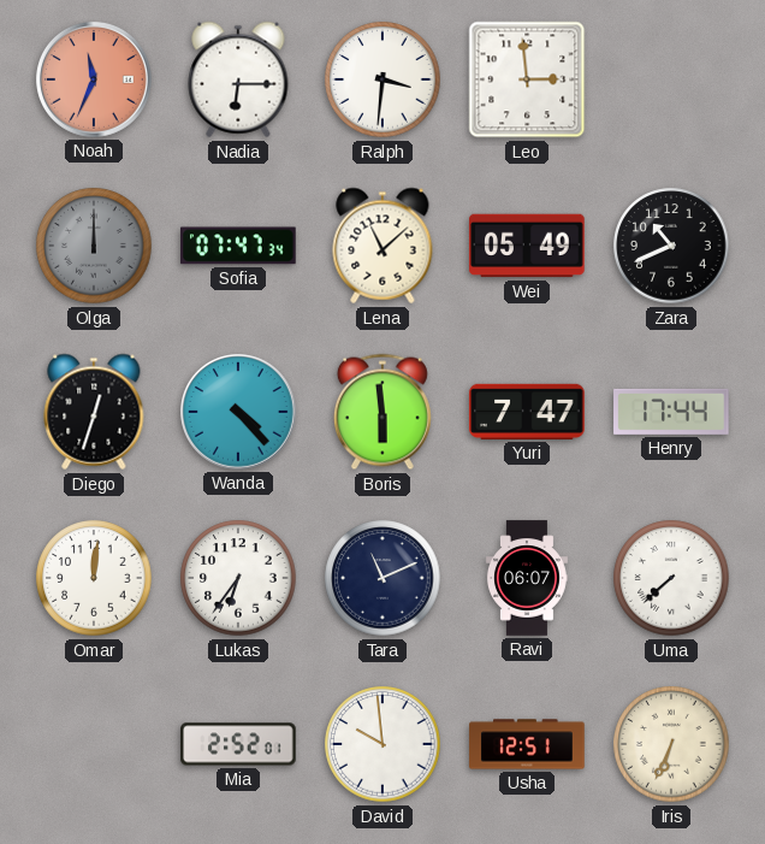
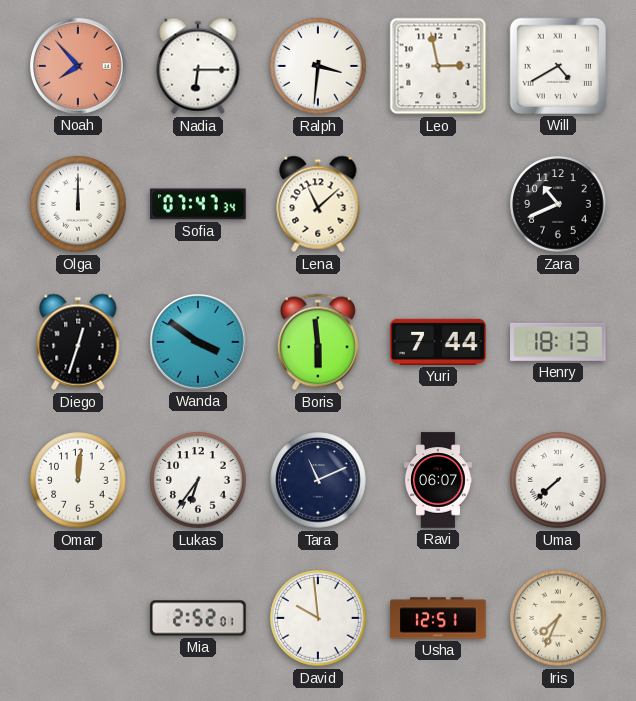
Noah: 11:34 -> 7:53 (79, 67)
Leo: 2:59 -> 2:58 (438, 66)
Will: none -> 4:40 (558, 66)
Olga dial: grey -> white (78, 204)
Wei: 05:49 -> none (527, 246)
Wanda: 4:23 -> 3:51 (199, 343)
Yuri: 7:47 -> 7:44 (438, 342)
Henry: 17:44 -> 18:13 (558, 342)
Iris: 6:34 -> 7:34 (558, 618)
